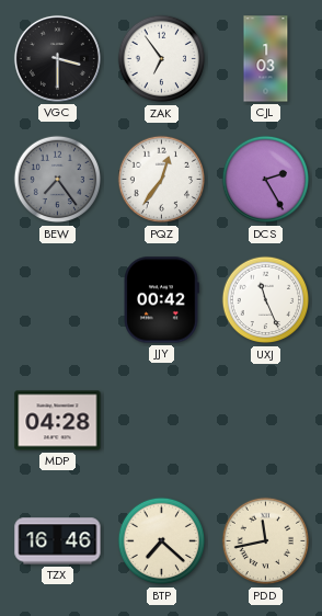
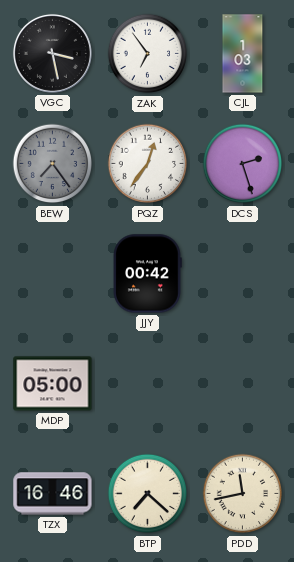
VGC: 3:30 -> 3:28 (52, 53)
DCS: 2:25 -> 2:27 (243, 164)
UXJ: 11:26 -> none (266, 300)
MDP: 04:28 -> 05:00 (53, 384)
